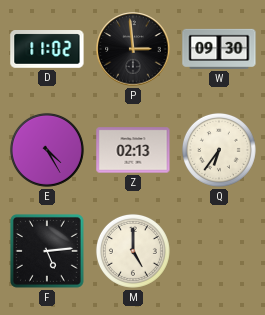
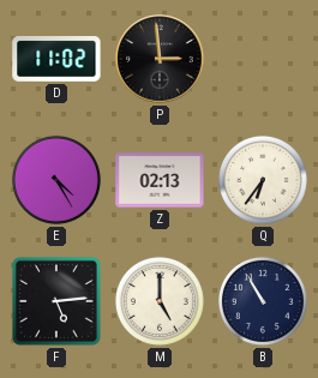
W: 09:30 -> none (219, 49)
B: none -> 10:55 (263, 301)
